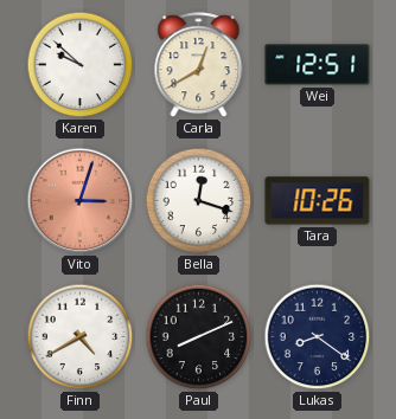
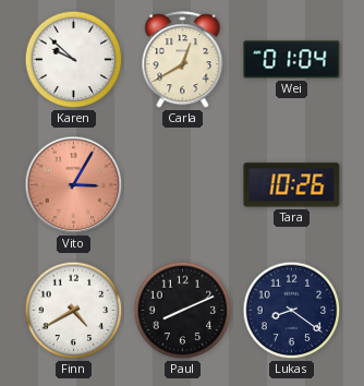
Wei: 12:51 -> 01:04 (292, 60)
Vito: 3:03 -> 3:05 (74, 185)
Bella: 12:18 -> none (199, 201)
